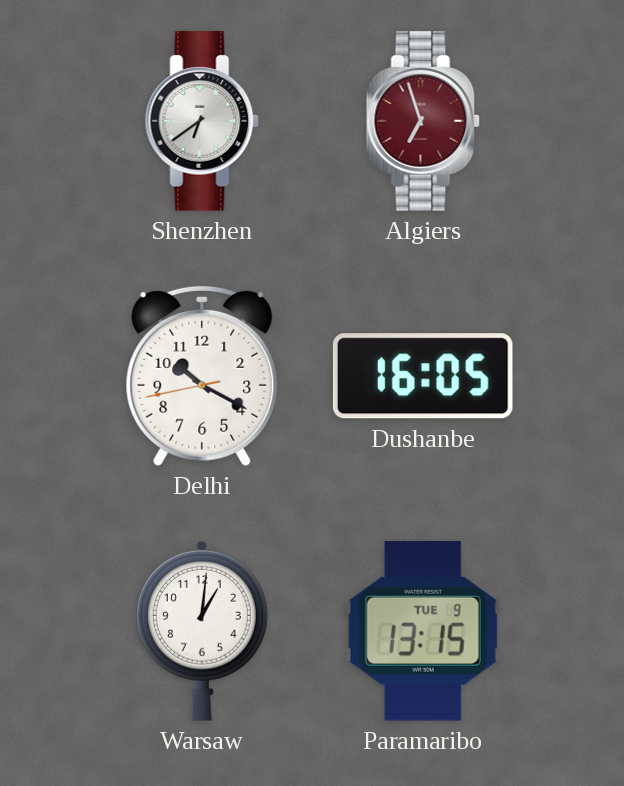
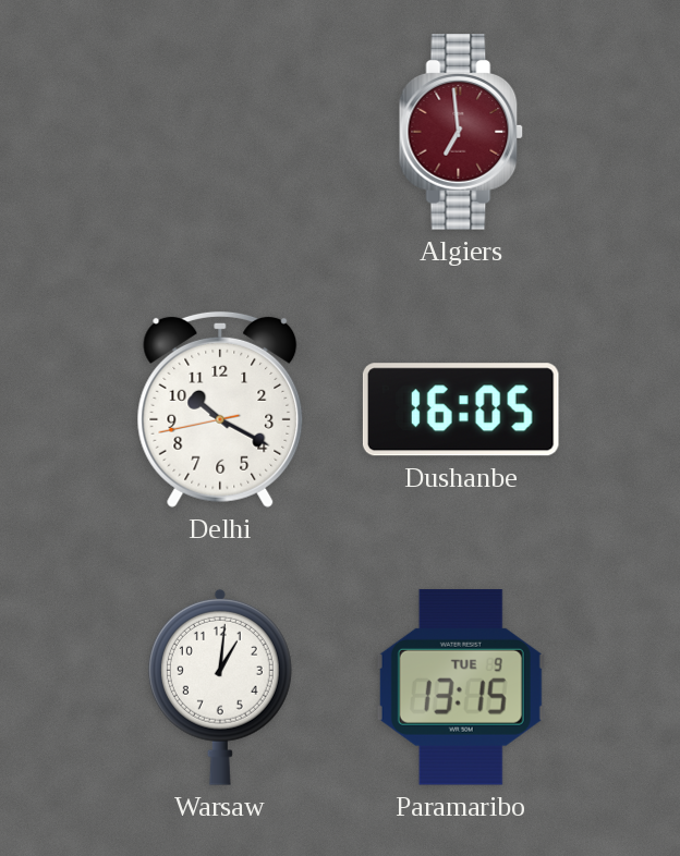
Shenzhen: 6:39 -> none (202, 121)
Algiers: 6:57 -> 6:59 (461, 132)
